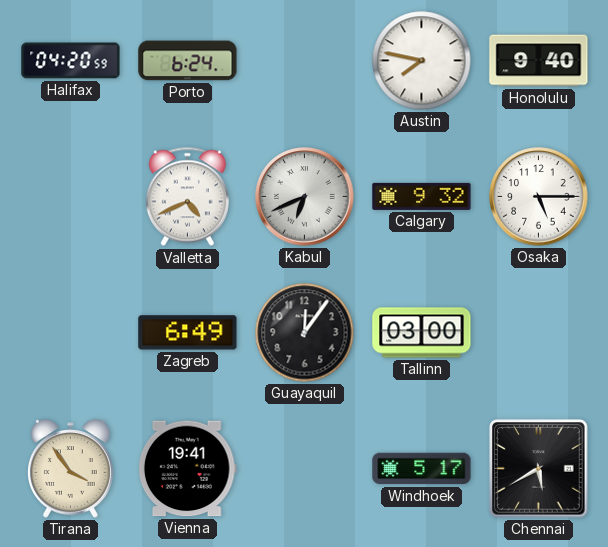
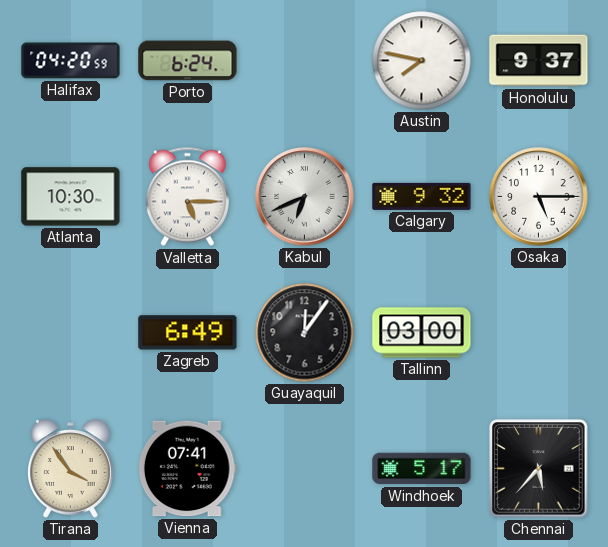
Honolulu: 9:40 -> 9:37 (539, 61)
Atlanta: none -> 10:30 (71, 197)
Valletta: 4:41 -> 5:15 (187, 197)
Vienna: 19:41 -> 07:41 (187, 469)
Chennai: 5:40 -> 5:37 (539, 469)
